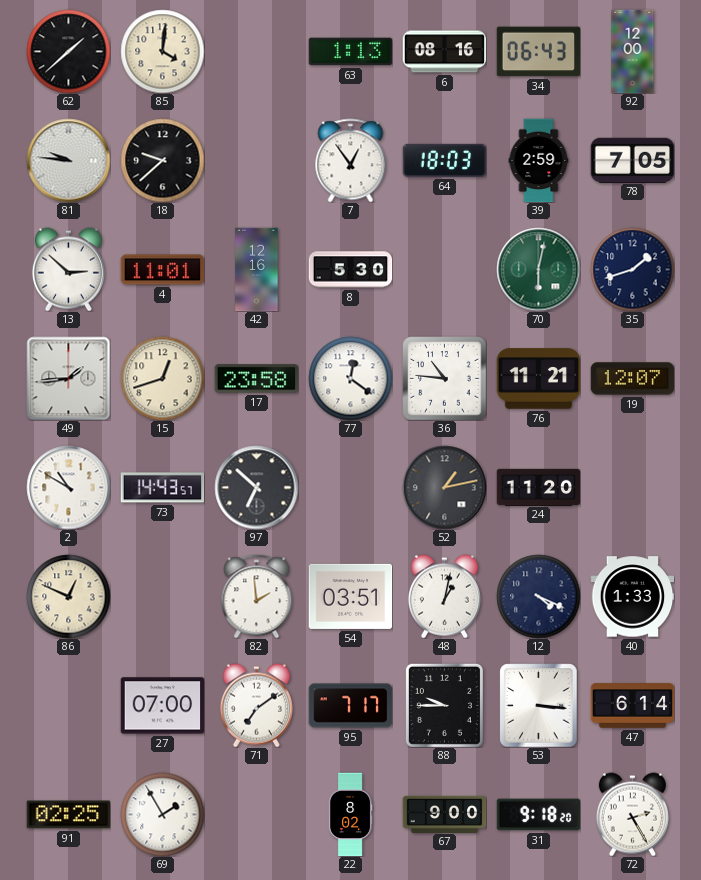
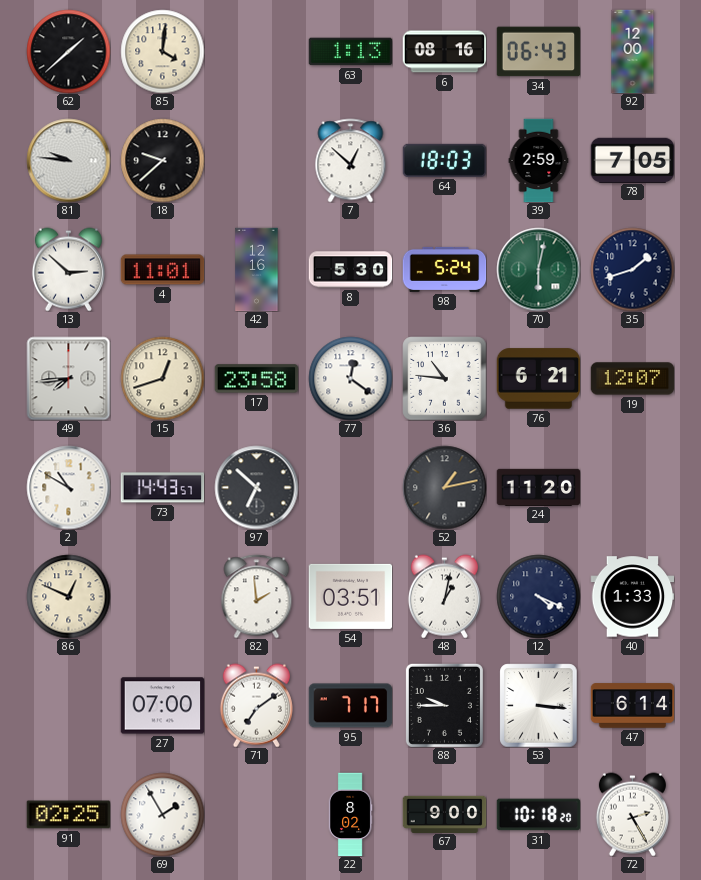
7: 12:54 -> 12:52 (351, 160)
98: none -> 5:24 (444, 269)
49: 1:44 -> 7:44 (68, 378)
76: 11:21 -> 6:21 (538, 379)
31: 9:18 -> 10:18 (538, 815)
